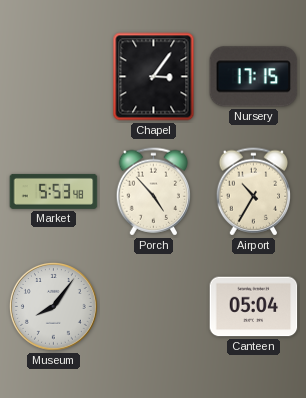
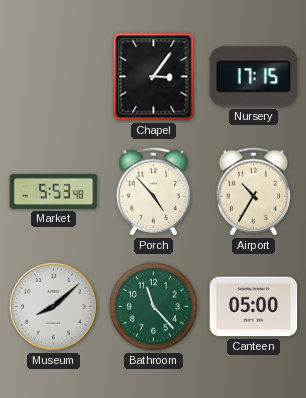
Museum: 8:06 -> 8:08 (54, 307)
Bathroom: none -> 11:23 (153, 306)
Canteen: 05:04 -> 05:00 (254, 307)
